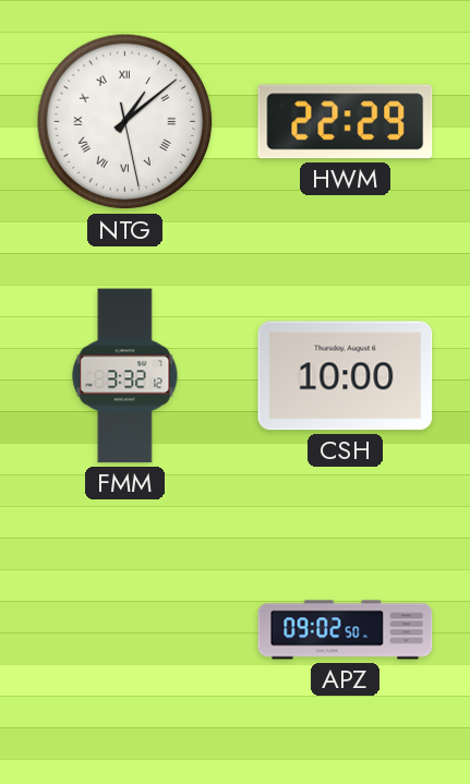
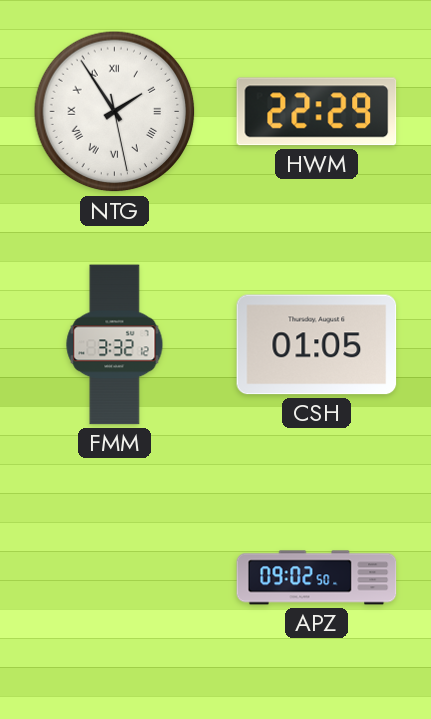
NTG: 1:08 -> 1:54 (115, 112)
CSH: 10:00 -> 01:05 (317, 345)
